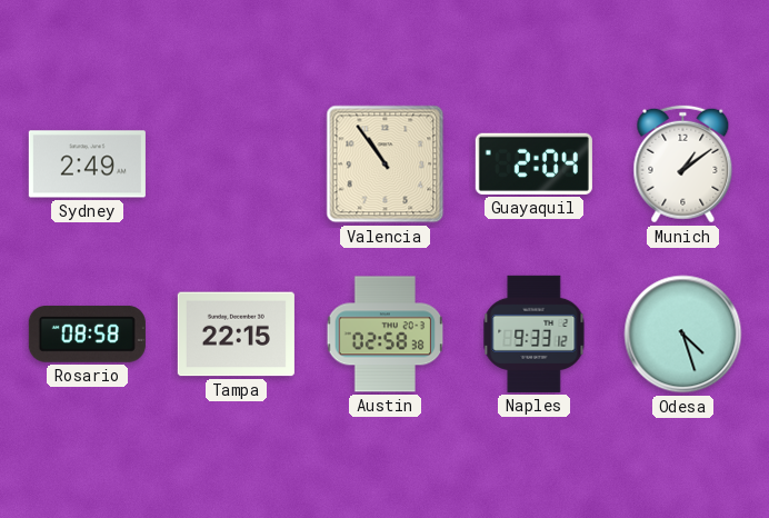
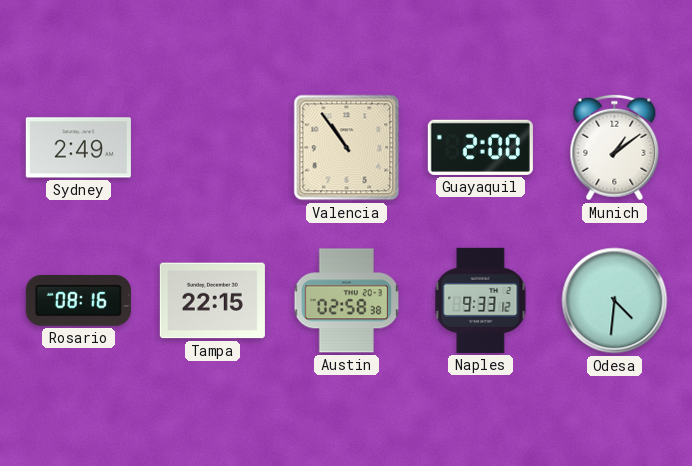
Guayaquil: 2:04 -> 2:00 (480, 147)
Rosario: 08:58 -> 08:16 (78, 300)
Odesa: 4:27 -> 4:31 (615, 301)
